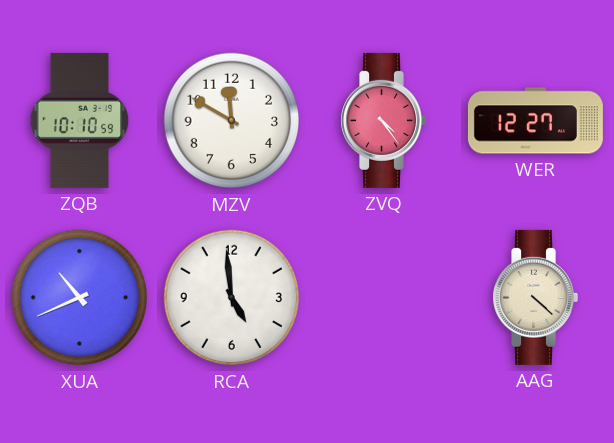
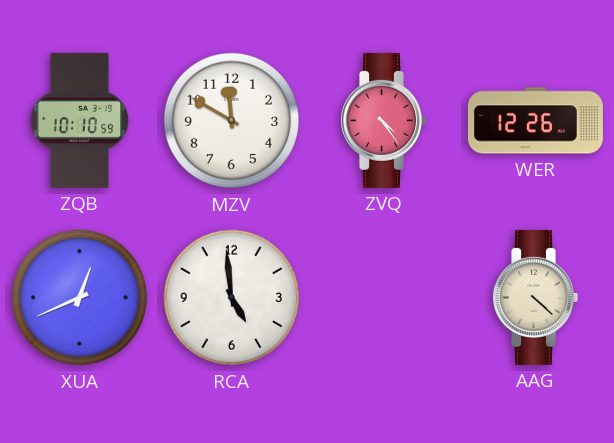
WER: 12:27 -> 12:26 (535, 121)
XUA: 10:41 -> 12:41 (80, 298)
